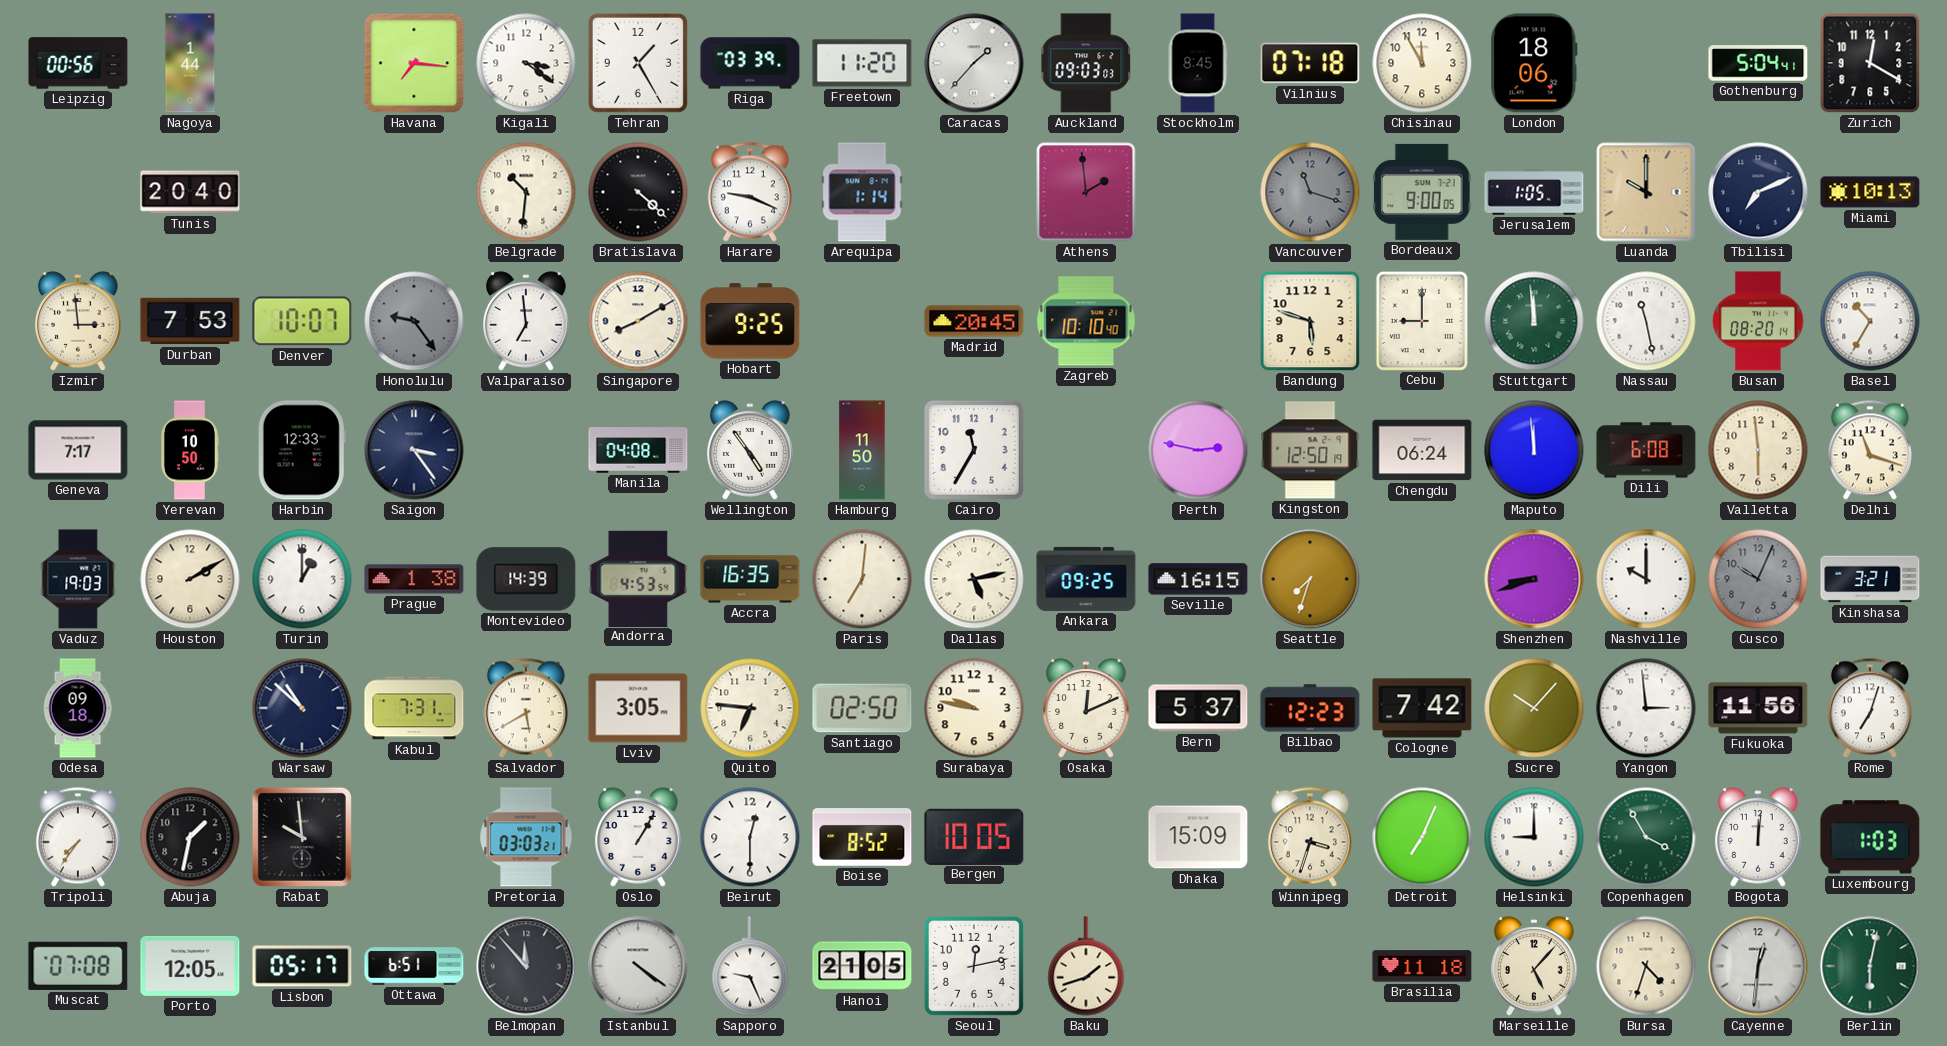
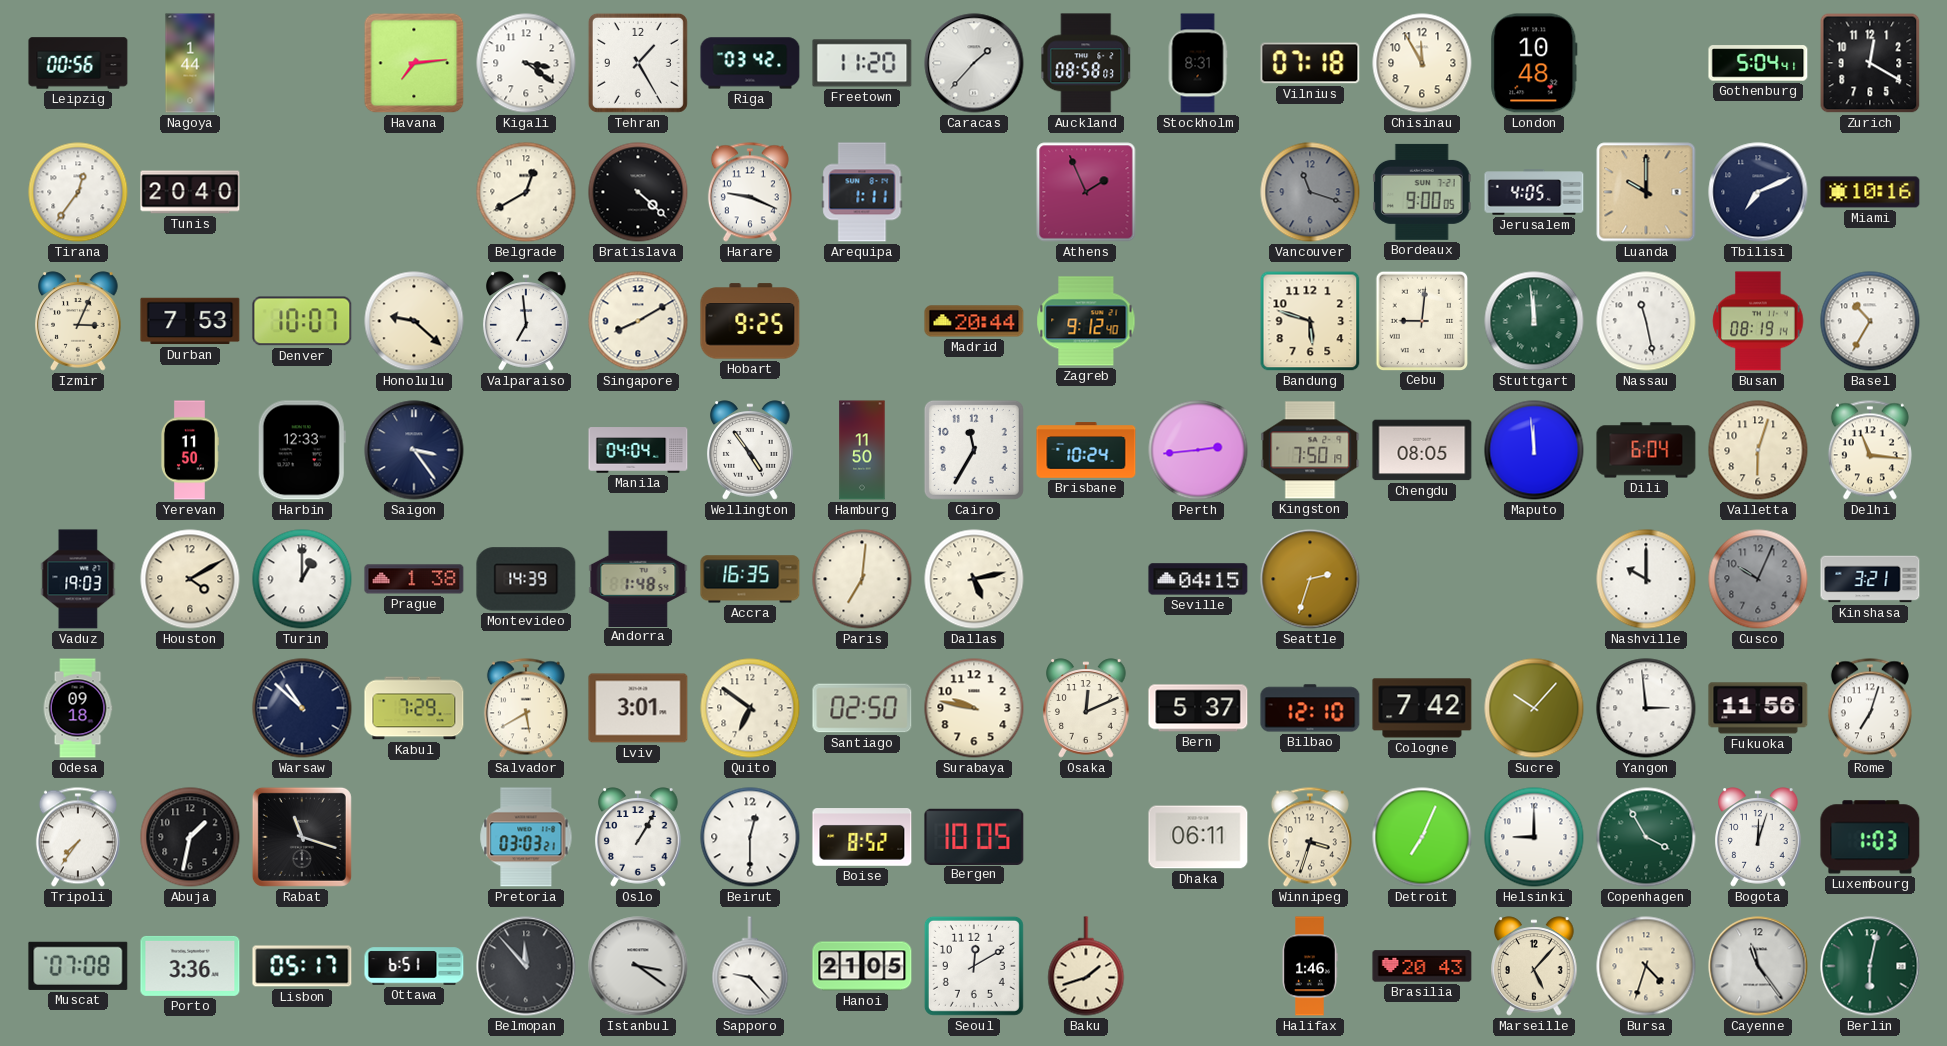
Havana: 7:16 -> 7:14 (414, 63)
Riga: 03:39 -> 03:42 (750, 63)
Auckland: 09:03 -> 08:58 (1086, 63)
Stockholm: 8:45 -> 8:31 (1198, 63)
London: 18:06 -> 10:48 (1534, 63)
Tirana: none -> 12:36 (78, 192)
Belgrade: 10:31 -> 12:40 (526, 192)
Arequipa: 1:14 -> 1:11 (862, 192)
Athens: 1:59 -> 1:56 (1086, 192)
Jerusalem: 1:05 -> 4:05 (1534, 192)
Miami: 10:13 -> 10:16 (1870, 192)
Izmir: 2:59 -> 3:04 (78, 321)
Honolulu: 9:24 -> 9:22 (414, 321)
Honolulu dial: grey -> cream (414, 321)
Madrid: 20:45 -> 20:44 (974, 321)
Zagreb: 10:10 -> 9:12 (1086, 321)
Cebu: 9:00 -> 9:01 (1421, 320)
Busan: 08:20 -> 08:19 (1758, 321)
Geneva: 7:17 -> none (78, 450)
Yerevan: 10:50 -> 11:50 (189, 450)
Manila: 04:08 -> 04:04 (638, 450)
Brisbane: none -> 10:24 (1086, 450)
Perth: 2:47 -> 2:44 (1198, 450)
Kingston: 12:50 -> 7:50 (1310, 450)
Chengdu: 06:24 -> 08:05 (1422, 450)
Dili: 6:08 -> 6:04 (1646, 450)
Valletta: 5:59 -> 6:03 (1758, 450)
Delhi: 11:18 -> 11:16 (1870, 450)
Houston: 2:10 -> 4:10 (190, 579)
Andorra: 4:53 -> 1:48 (638, 578)
Ankara: 09:25 -> none (1086, 579)
Seville: 16:15 -> 04:15 (1198, 579)
Seattle: 7:33 -> 2:33 (1310, 579)
Shenzhen: 8:42 -> none (1534, 579)
Kabul: 7:31 -> 7:29 (414, 708)
Lviv: 3:05 -> 3:01 (638, 708)
Quito: 6:46 -> 6:51 (750, 708)
Bilbao: 12:23 -> 12:10 (1310, 708)
Rabat: 9:59 -> 11:18 (302, 837)
Dhaka: 15:09 -> 06:11 (1198, 837)
Bogota: 12:01 -> 12:03 (1758, 837)
Porto: 12:05 -> 3:36 (190, 966)
Istanbul: 4:21 -> 3:21 (638, 966)
Sapporo: 9:26 -> 9:23 (750, 966)
Seoul: 12:13 -> 12:10 (974, 966)
Halifax: none -> 1:46 (1310, 966)
Brasilia: 11:18 -> 20:43 (1422, 966)
Cayenne: 12:31 -> 11:24 (1758, 966)
